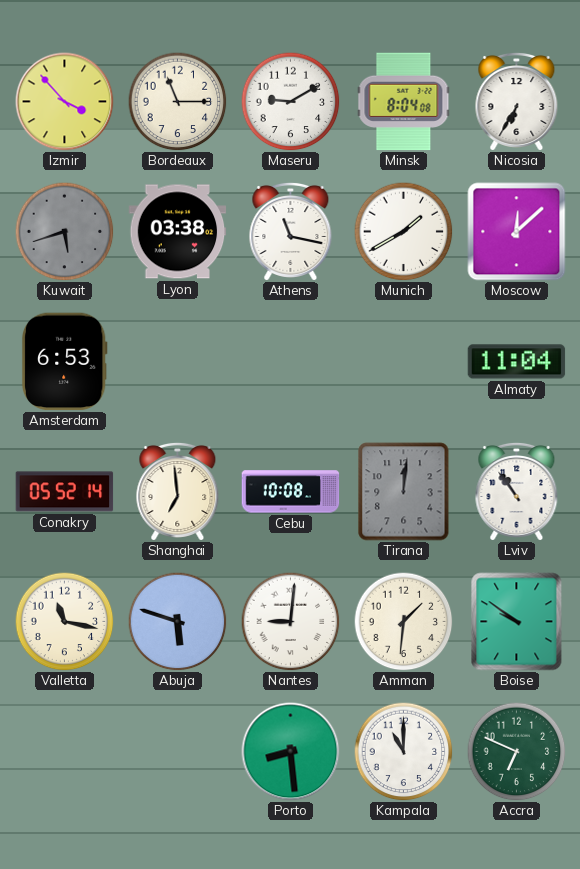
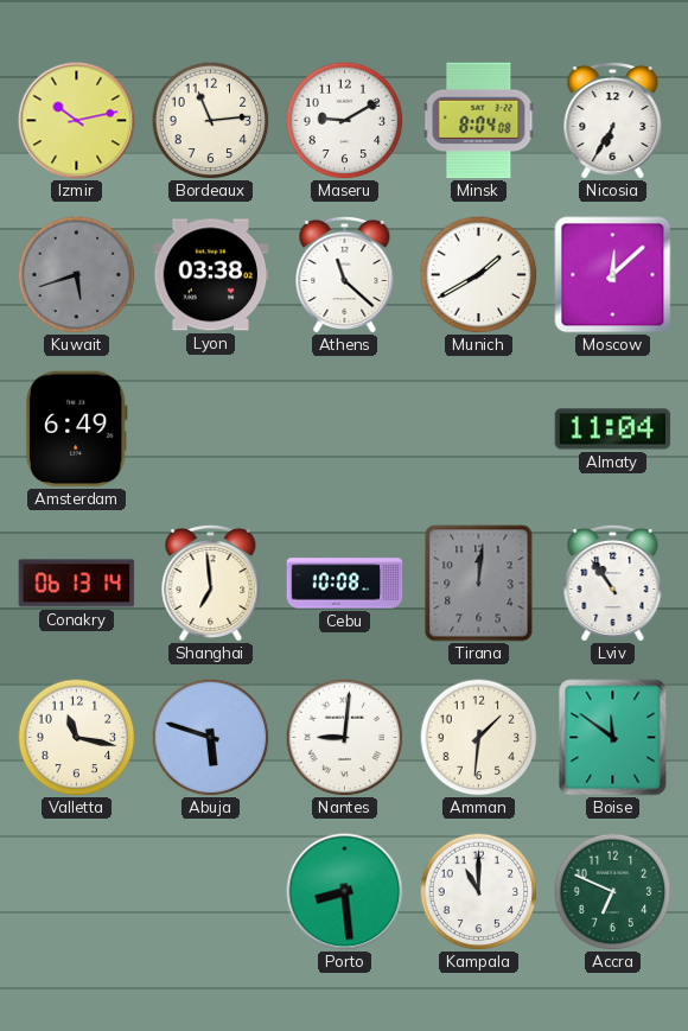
Izmir: 3:53 -> 10:13 (77, 121)
Bordeaux: 11:15 -> 11:14 (211, 121)
Athens: 11:17 -> 11:22 (345, 274)
Amsterdam: 6:53 -> 6:49 (76, 429)
Conakry: 05:52 -> 06:13 (77, 584)
Boise: 9:51 -> 11:51 (613, 738)
